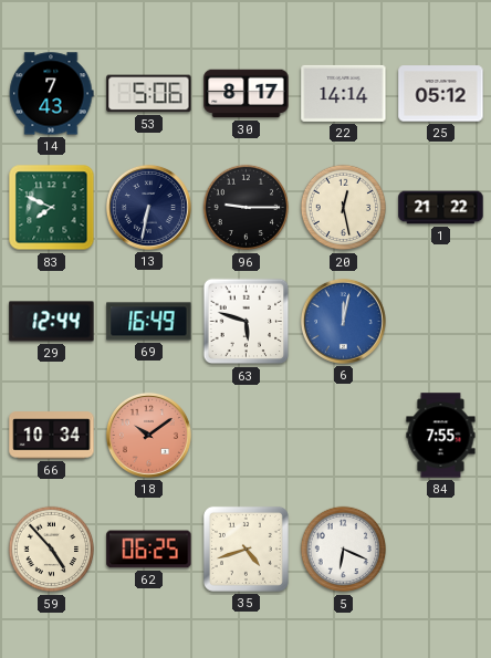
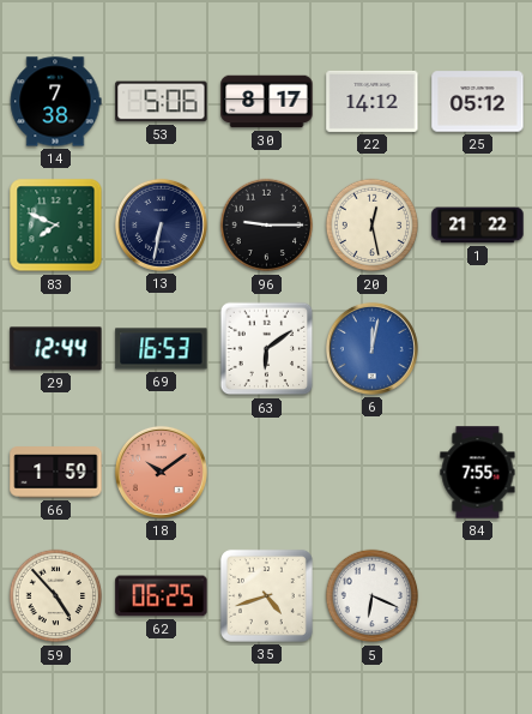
14: 7:43 -> 7:38 (55, 102)
22: 14:14 -> 14:12 (373, 101)
69: 16:49 -> 16:53 (162, 349)
63: 5:48 -> 6:09 (267, 349)
66: 10:34 -> 1:59 (56, 473)
